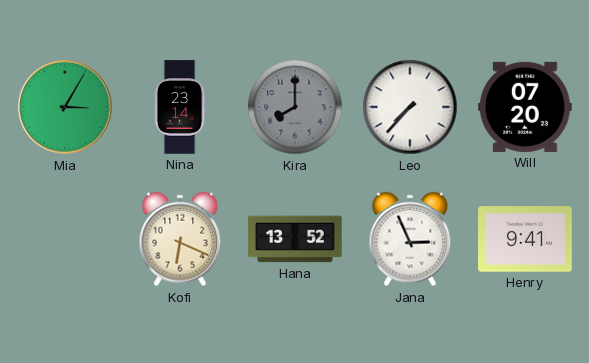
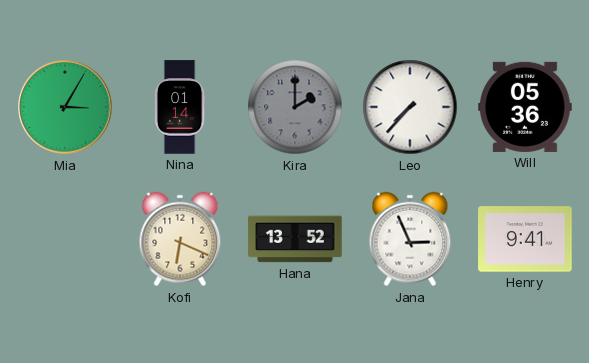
Nina: 23:14 -> 01:14 (180, 107)
Kira: 8:00 -> 2:00 (295, 107)
Will: 07:20 -> 05:36 (525, 107)
